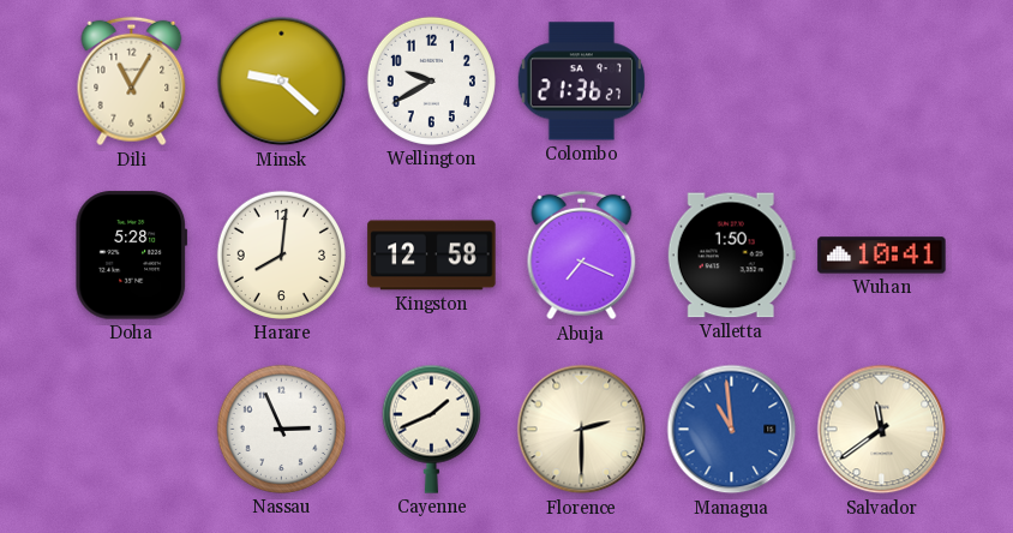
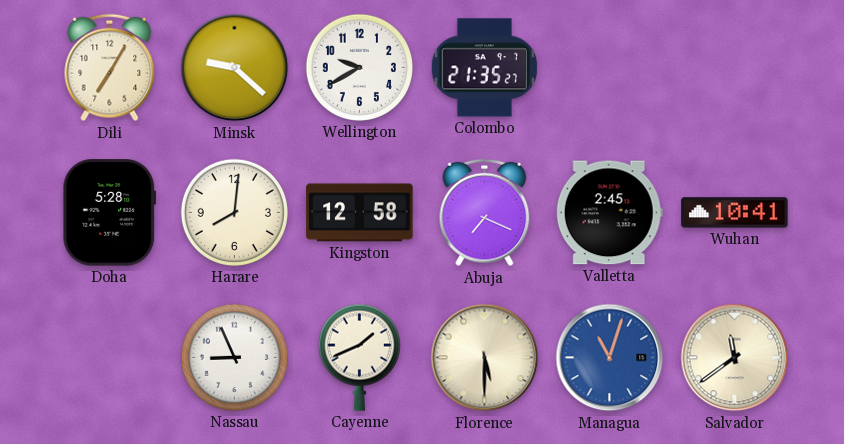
Dili: 11:05 -> 7:05 (110, 68)
Colombo: 21:36 -> 21:35 (484, 68)
Valletta: 1:50 -> 2:45 (609, 213)
Nassau: 2:56 -> 8:56 (234, 357)
Florence: 2:30 -> 5:30 (485, 358)
Managua: 10:59 -> 11:03 (610, 358)
